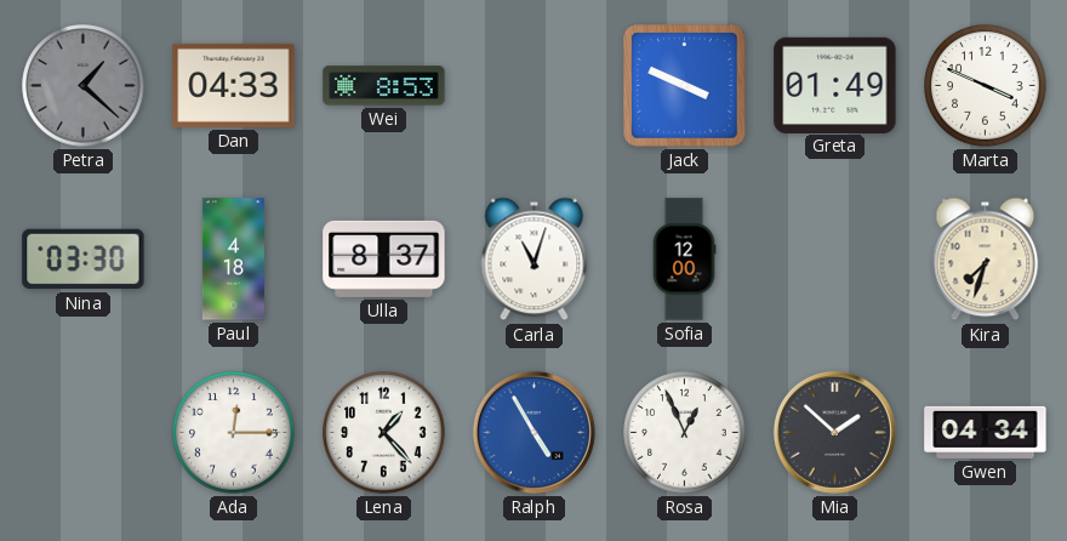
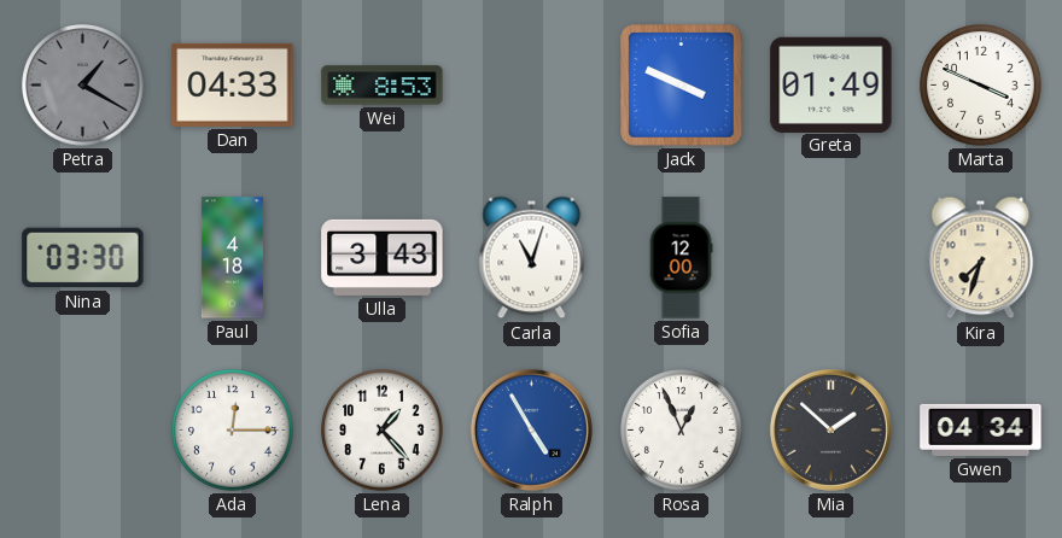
Petra: 1:22 -> 1:20 (83, 86)
Ulla: 8:37 -> 3:43 (383, 257)
